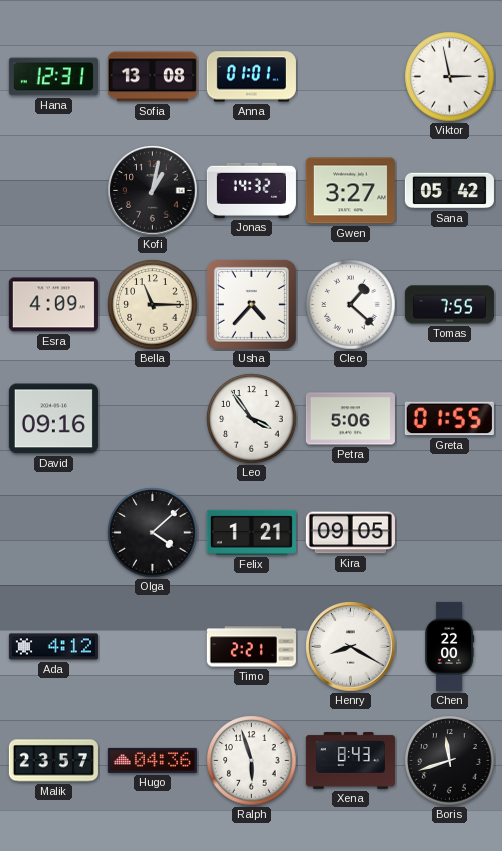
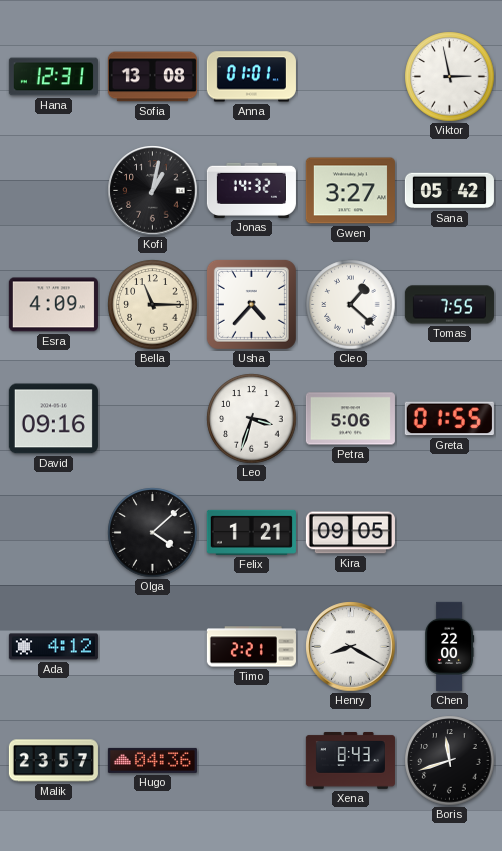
Leo: 3:54 -> 3:33 (252, 419)
Ralph: 5:57 -> none (252, 761)
